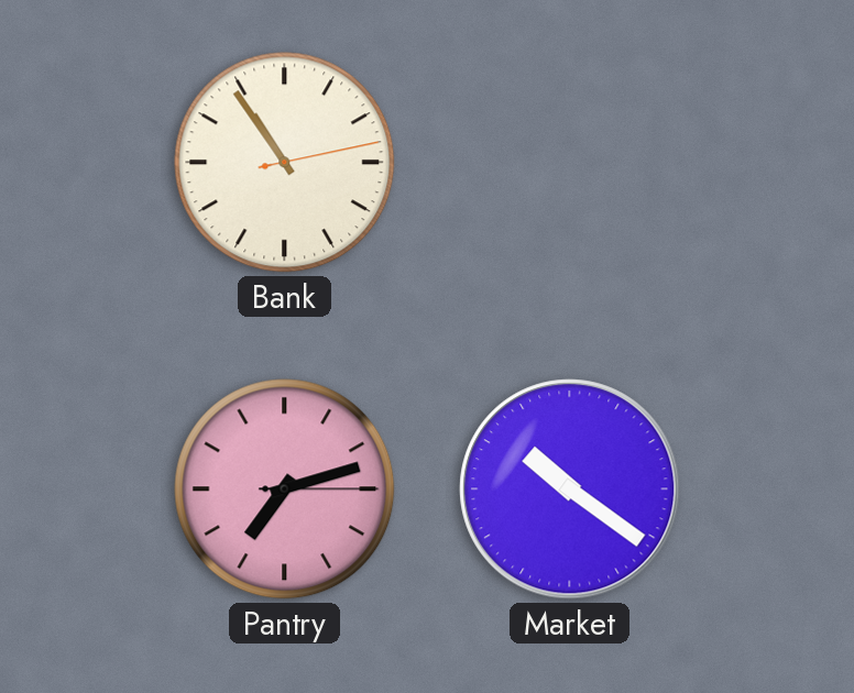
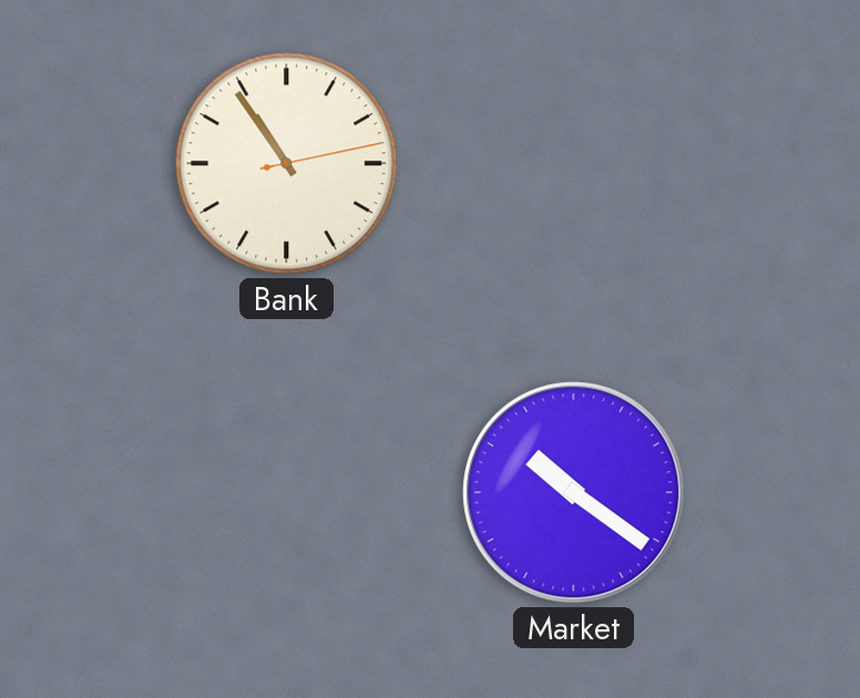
Pantry: 7:12 -> none (285, 490)
